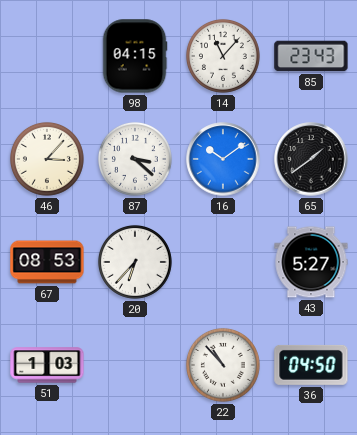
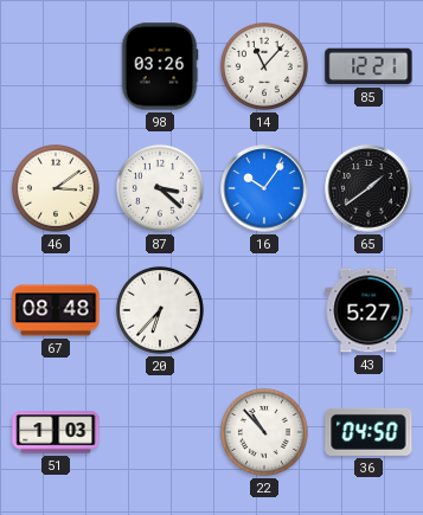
98: 04:15 -> 03:26 (160, 66)
85: 23:43 -> 12:21 (368, 66)
46: 3:07 -> 3:09 (56, 188)
16: 10:09 -> 10:06 (264, 188)
67: 08:53 -> 08:48 (56, 310)
